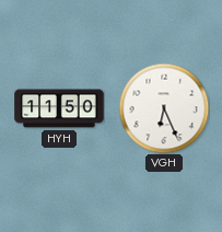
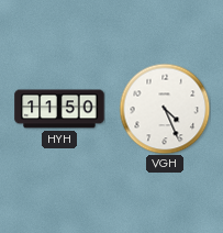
VGH: 6:26 -> 4:26 (165, 109)
